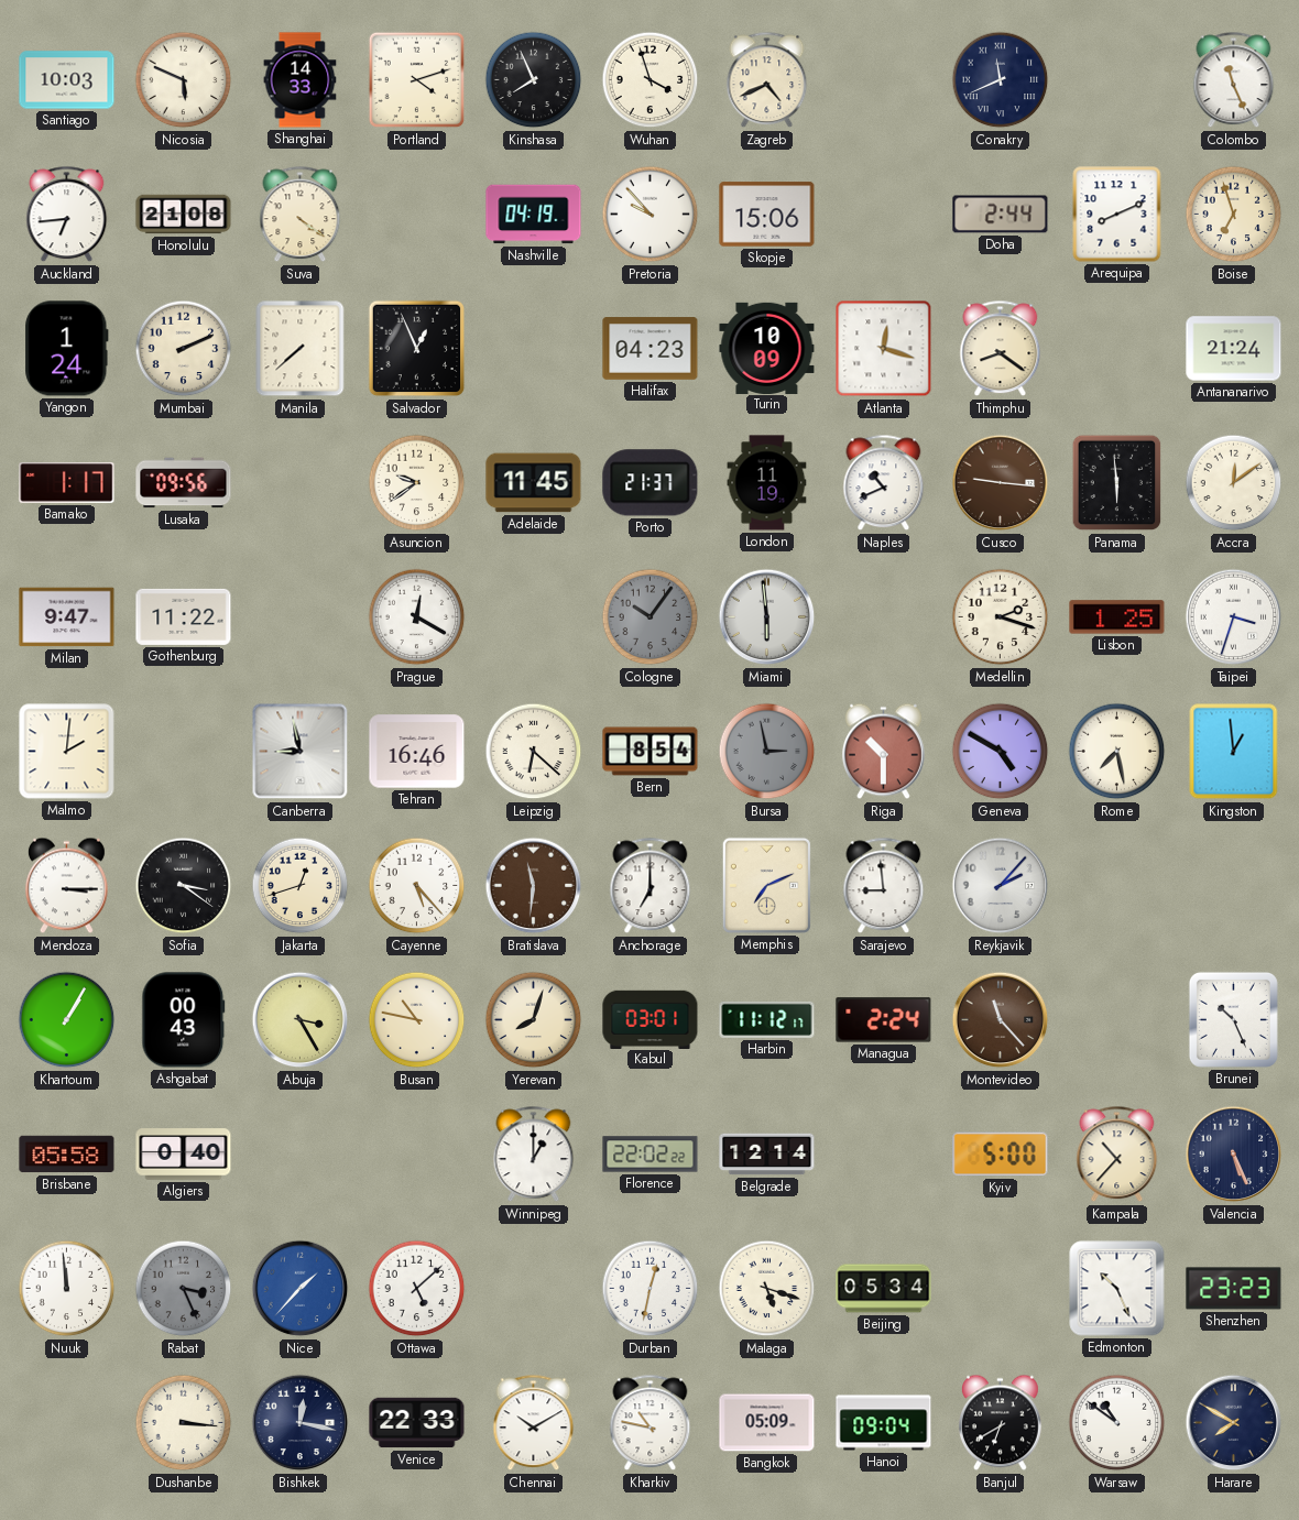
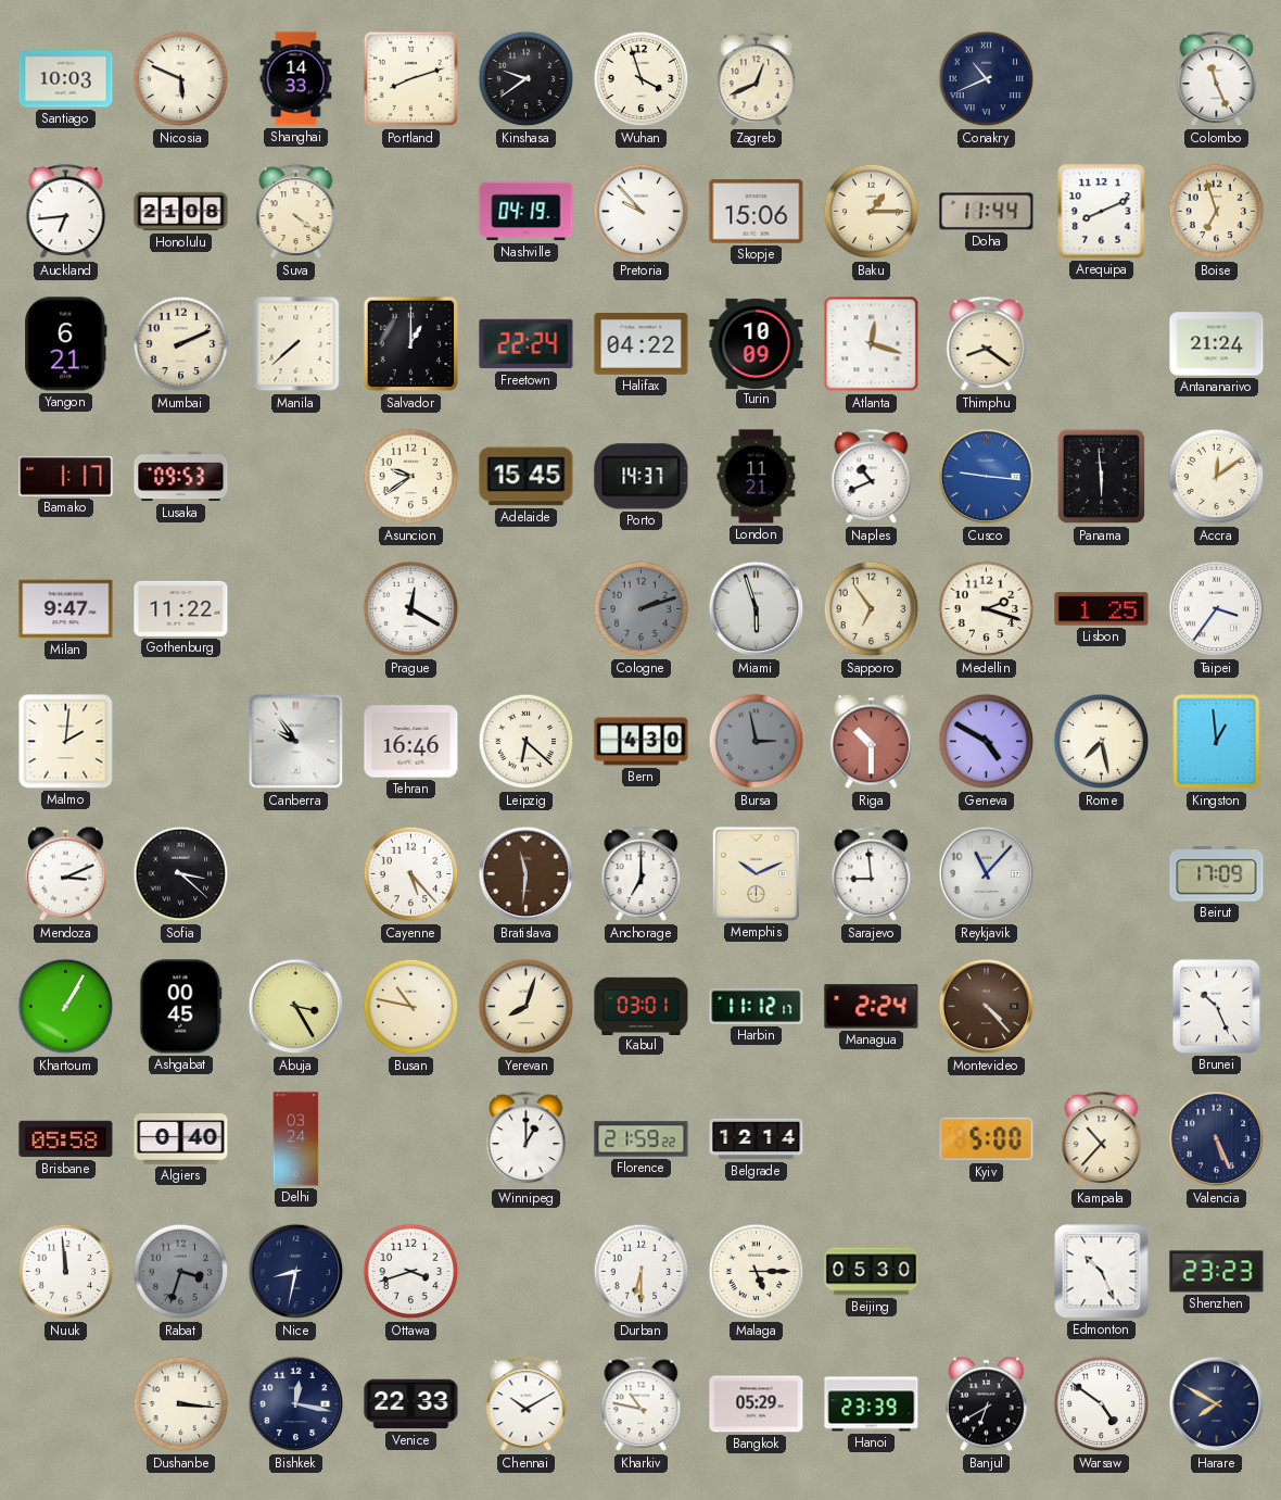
Portland: 4:12 -> 8:12 (411, 79)
Kinshasa: 7:56 -> 9:39 (527, 79)
Zagreb: 4:41 -> 12:41 (757, 79)
Conakry: 11:41 -> 10:41 (987, 79)
Baku: none -> 1:15 (872, 212)
Doha: 2:44 -> 11:44 (987, 212)
Yangon: 1:24 -> 6:21 (66, 344)
Salvador: 12:56 -> 1:00 (411, 344)
Freetown: none -> 22:24 (527, 344)
Halifax: 04:23 -> 04:22 (642, 344)
Lusaka: 09:56 -> 09:53 (181, 477)
Adelaide: 11:45 -> 15:45 (527, 477)
Porto: 21:37 -> 14:37 (642, 477)
London: 11:19 -> 11:21 (757, 477)
Cusco dial: brown -> blue (987, 477)
Cologne: 10:06 -> 2:12 (642, 609)
Miami: 5:59 -> 5:57 (757, 609)
Sapporo: none -> 6:54 (872, 609)
Taipei: 3:33 -> 3:36 (1217, 609)
Canberra: 8:58 -> 9:54 (296, 742)
Bern: 8:54 -> 4:30 (642, 742)
Mendoza: 3:15 -> 3:11 (66, 874)
Sofia: 3:21 -> 3:22 (181, 874)
Jakarta: 12:42 -> none (301, 886)
Memphis: 7:11 -> 10:11 (756, 873)
Reykjavik: 2:07 -> 11:07 (987, 874)
Beirut: none -> 17:09 (1217, 874)
Ashgabat: 00:43 -> 00:45 (181, 1007)
Montevideo: 11:23 -> 4:23 (987, 1007)
Delhi: none -> 03:24 (296, 1139)
Florence: 22:02 -> 21:59 (642, 1139)
Rabat: 3:26 -> 3:33 (181, 1272)
Nice: 1:37 -> 8:32 (296, 1272)
Nice dial: blue -> navy (296, 1272)
Ottawa: 5:08 -> 3:42 (411, 1272)
Durban: 12:32 -> 6:30 (642, 1272)
Malaga: 5:18 -> 5:15 (757, 1272)
Beijing: 05:34 -> 05:30 (872, 1272)
Bangkok: 05:09 -> 05:29 (757, 1404)
Hanoi: 09:04 -> 23:39 (872, 1404)
Warsaw: 10:51 -> 4:51 (1102, 1404)
